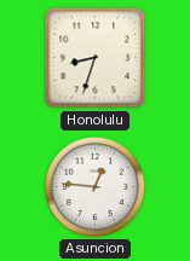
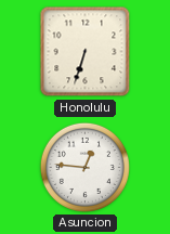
Honolulu: 8:33 -> 6:33 (86, 52)
